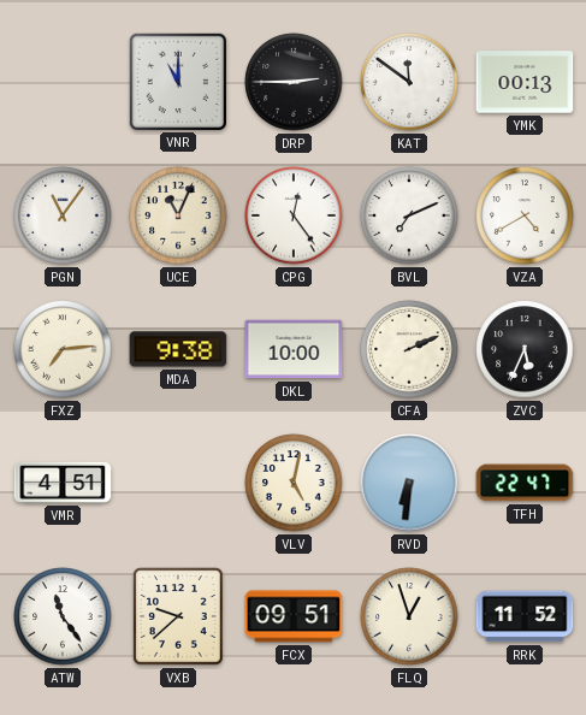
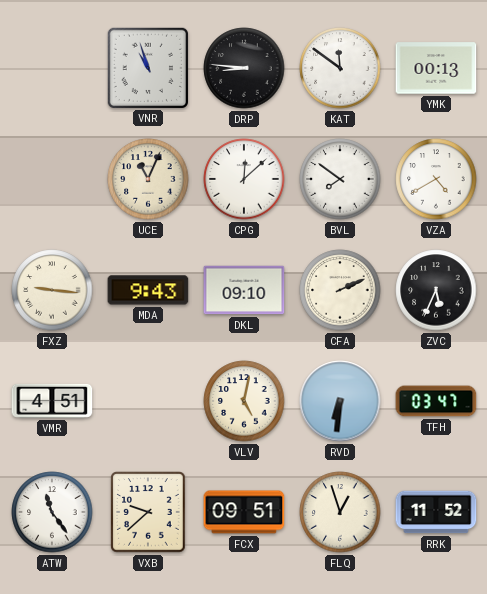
VNR: 11:00 -> 10:57 (147, 67)
DRP: 2:45 -> 8:46 (244, 68)
PGN: 11:06 -> none (63, 215)
CPG: 12:24 -> 12:08 (244, 179)
BVL: 7:11 -> 7:51 (340, 179)
FXZ: 7:14 -> 9:16 (52, 290)
MDA: 9:38 -> 9:43 (148, 290)
DKL: 10:00 -> 09:10 (244, 290)
TFH: 22:47 -> 03:47 (436, 401)
